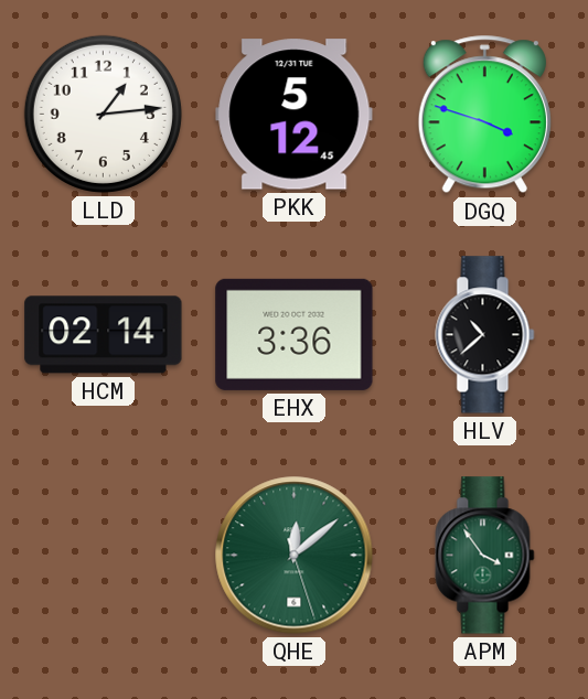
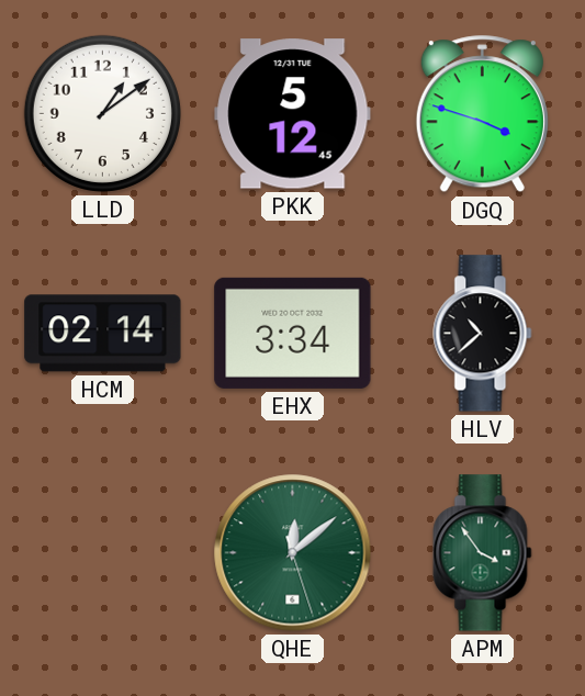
LLD: 1:14 -> 1:09 (102, 113)
EHX: 3:36 -> 3:34 (293, 333)
